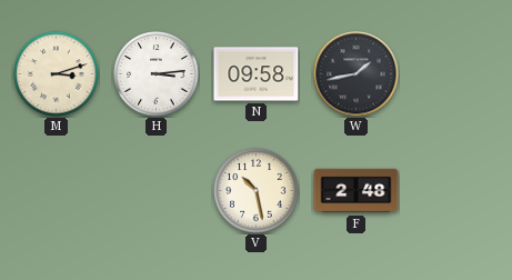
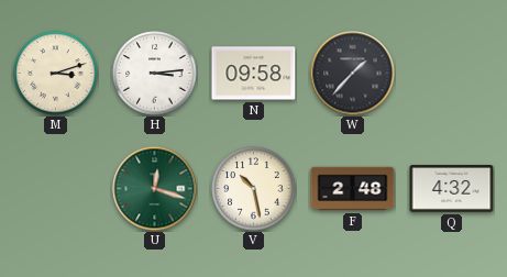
W: 1:43 -> 1:37 (353, 74)
U: none -> 12:18 (155, 189)
Q: none -> 4:32 (452, 189)
